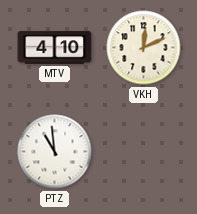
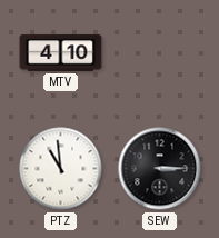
VKH: 12:11 -> none (144, 48)
SEW: none -> 3:15 (160, 169)
